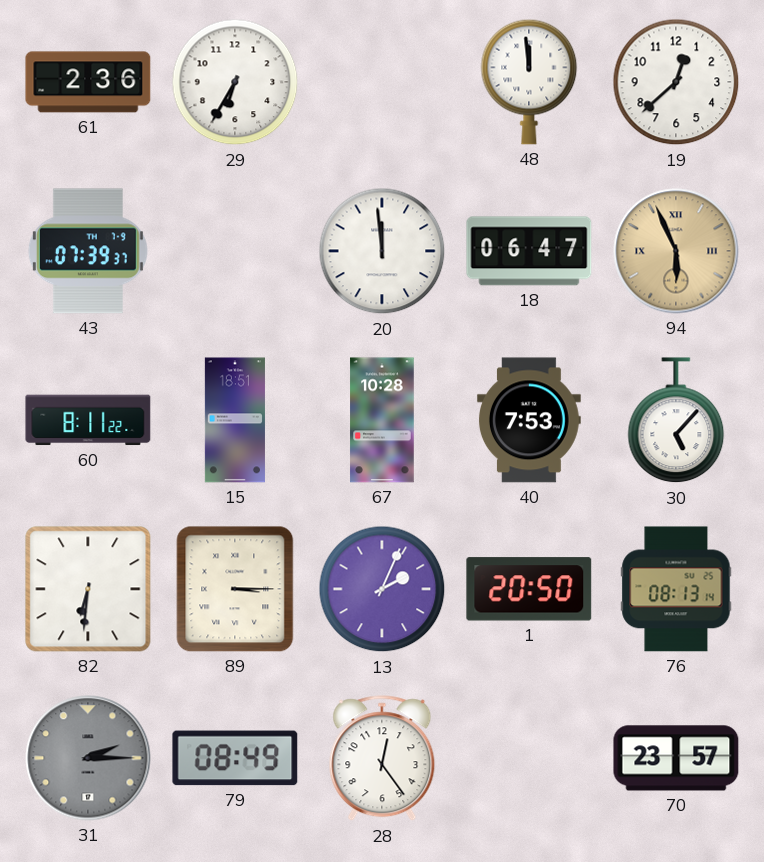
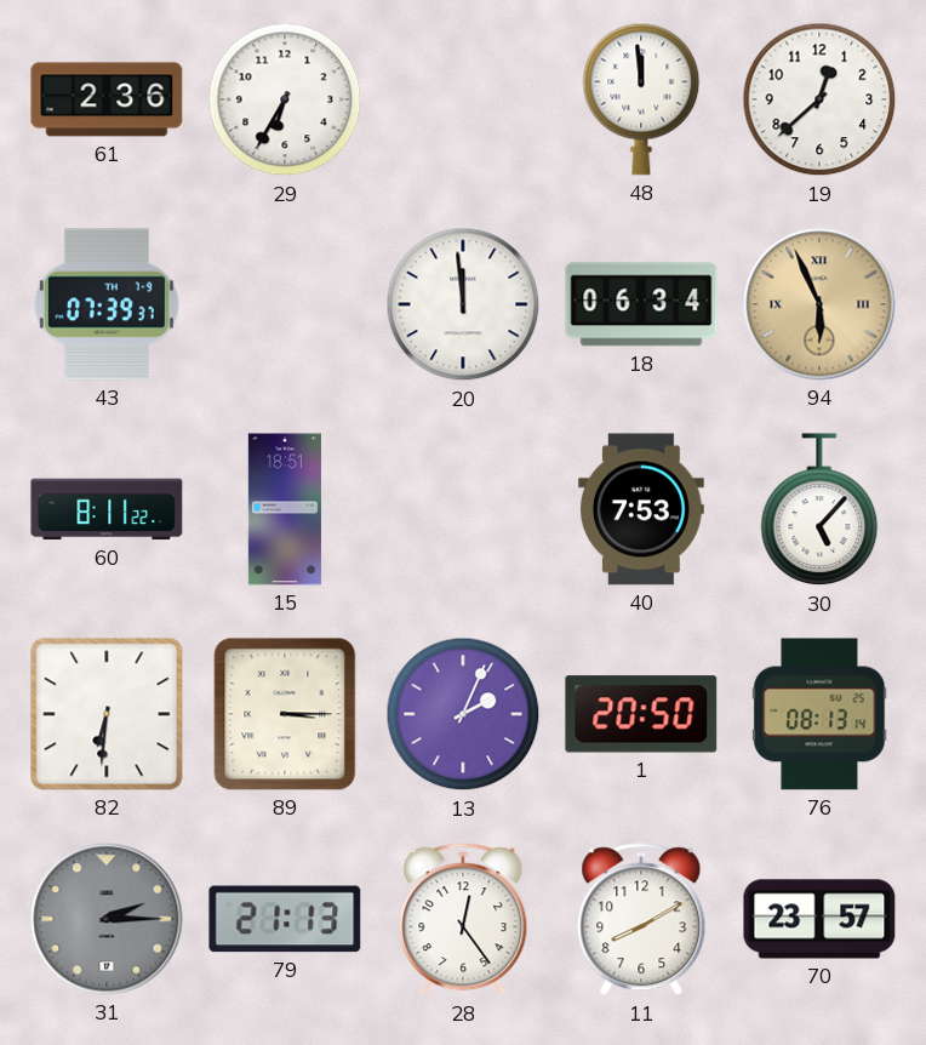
18: 06:47 -> 06:34 (641, 304)
67: 10:28 -> none (382, 420)
79: 08:49 -> 21:13 (285, 919)
11: none -> 8:10 (641, 920)
